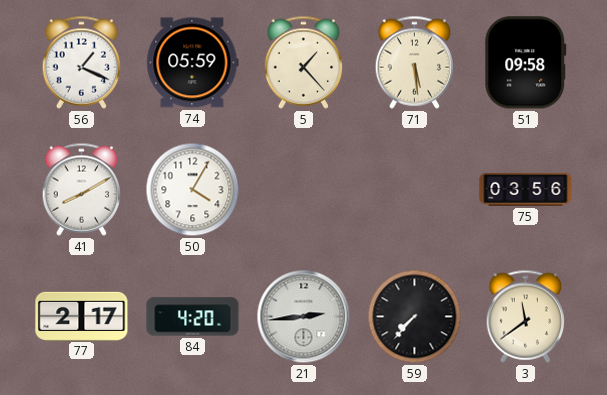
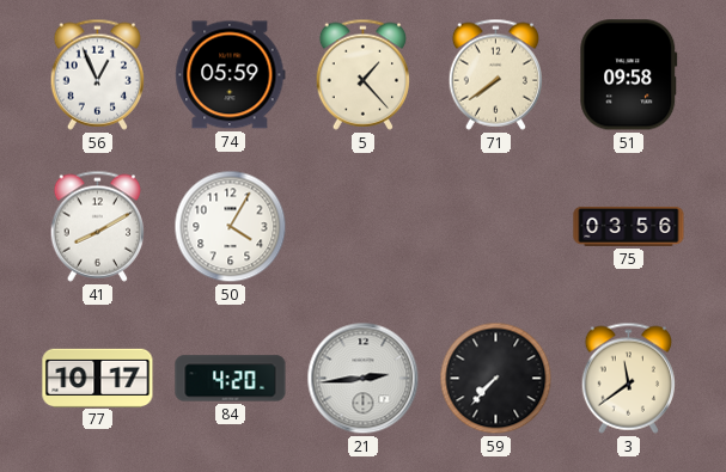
56: 1:19 -> 12:56 (98, 74)
71: 5:29 -> 7:39 (496, 74)
77: 2:17 -> 10:17 (98, 378)
